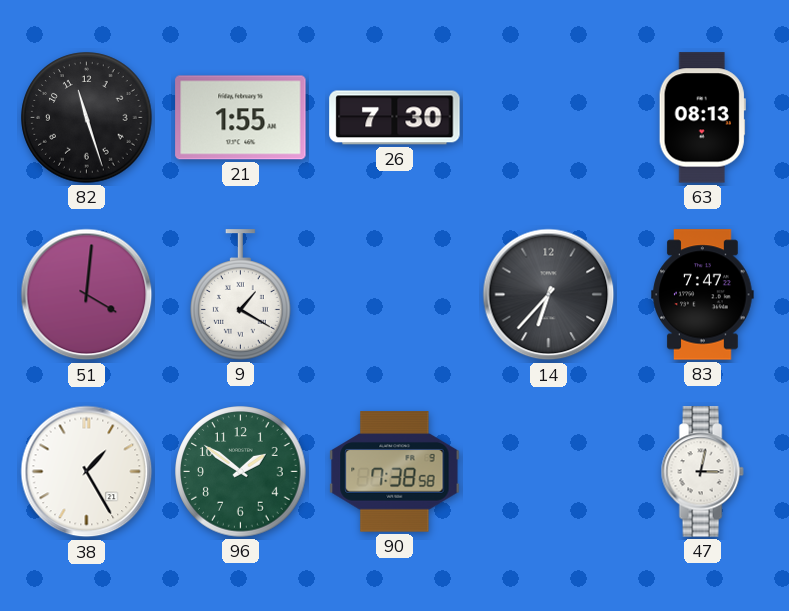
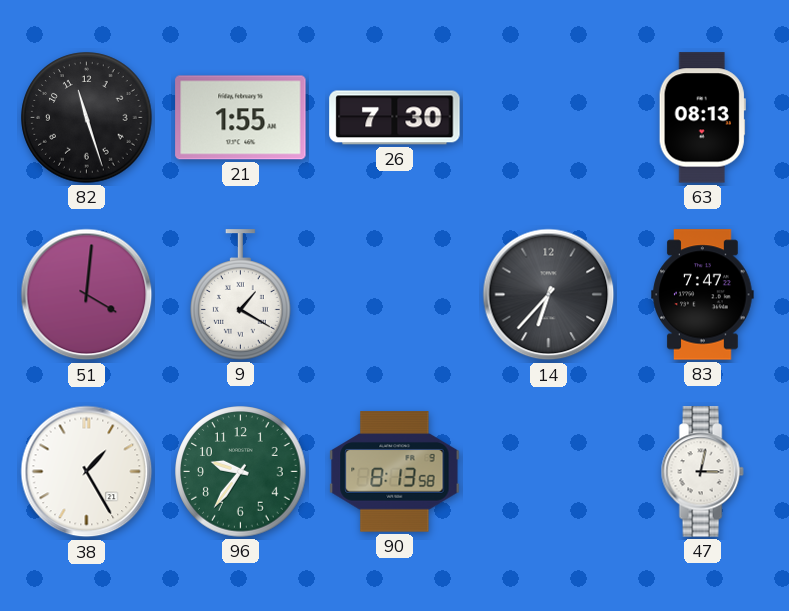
96: 1:51 -> 9:36 (241, 472)
90: 7:38 -> 8:13 (395, 472)
